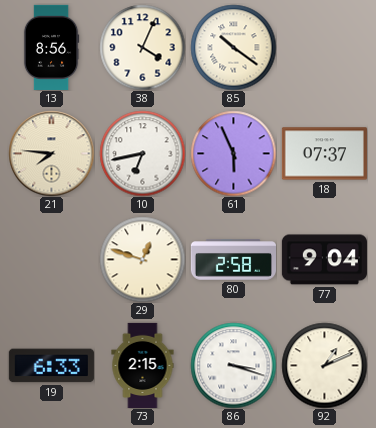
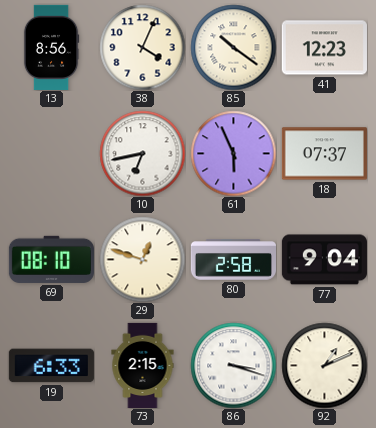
41: none -> 12:23 (324, 48)
21: 7:46 -> none (51, 153)
69: none -> 08:10 (51, 259)
